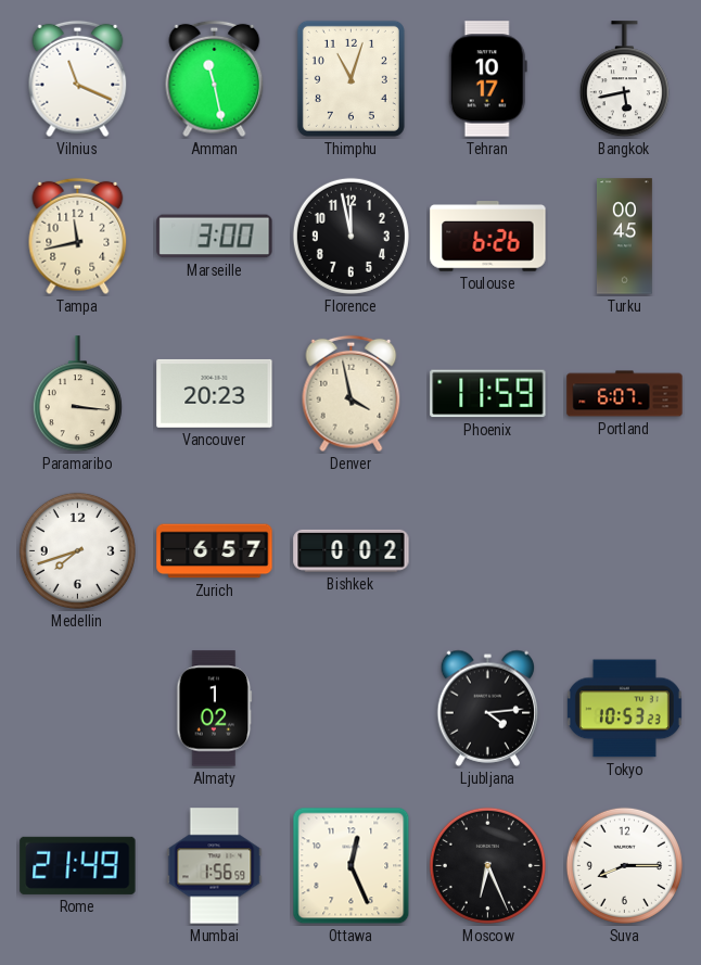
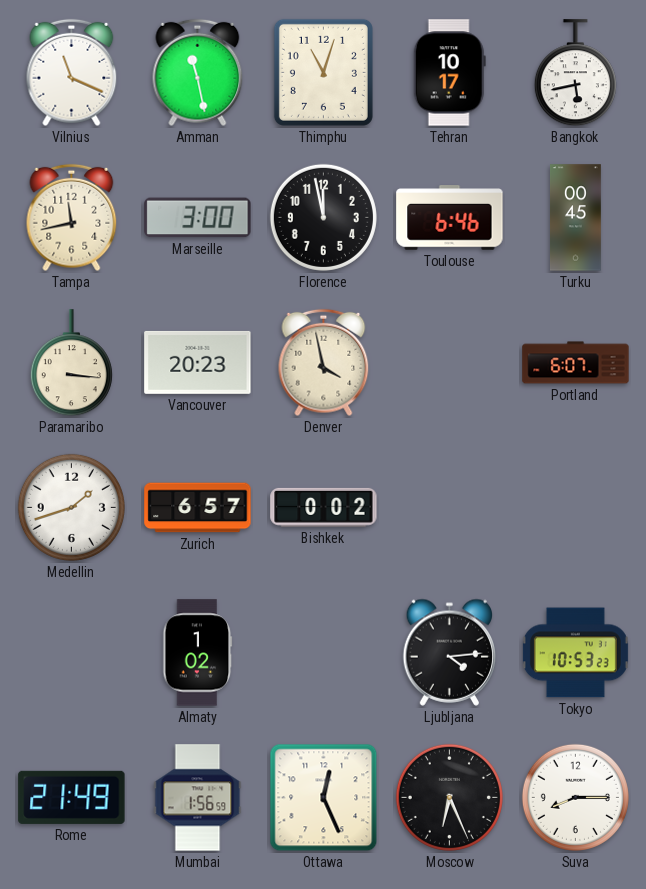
Toulouse: 6:26 -> 6:46 (450, 218)
Phoenix: 11:59 -> none (488, 394)
Medellin: 7:42 -> 1:42 (71, 507)
